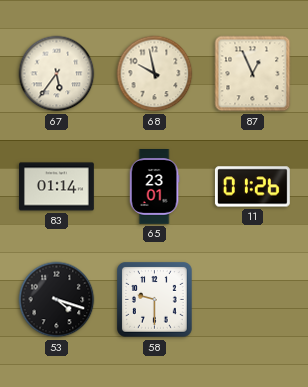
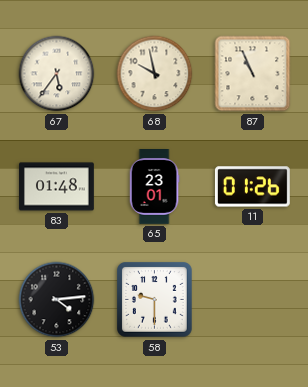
87: 12:56 -> 10:56 (253, 74)
83: 01:14 -> 01:48 (57, 187)
53: 4:18 -> 4:14 (57, 300)
